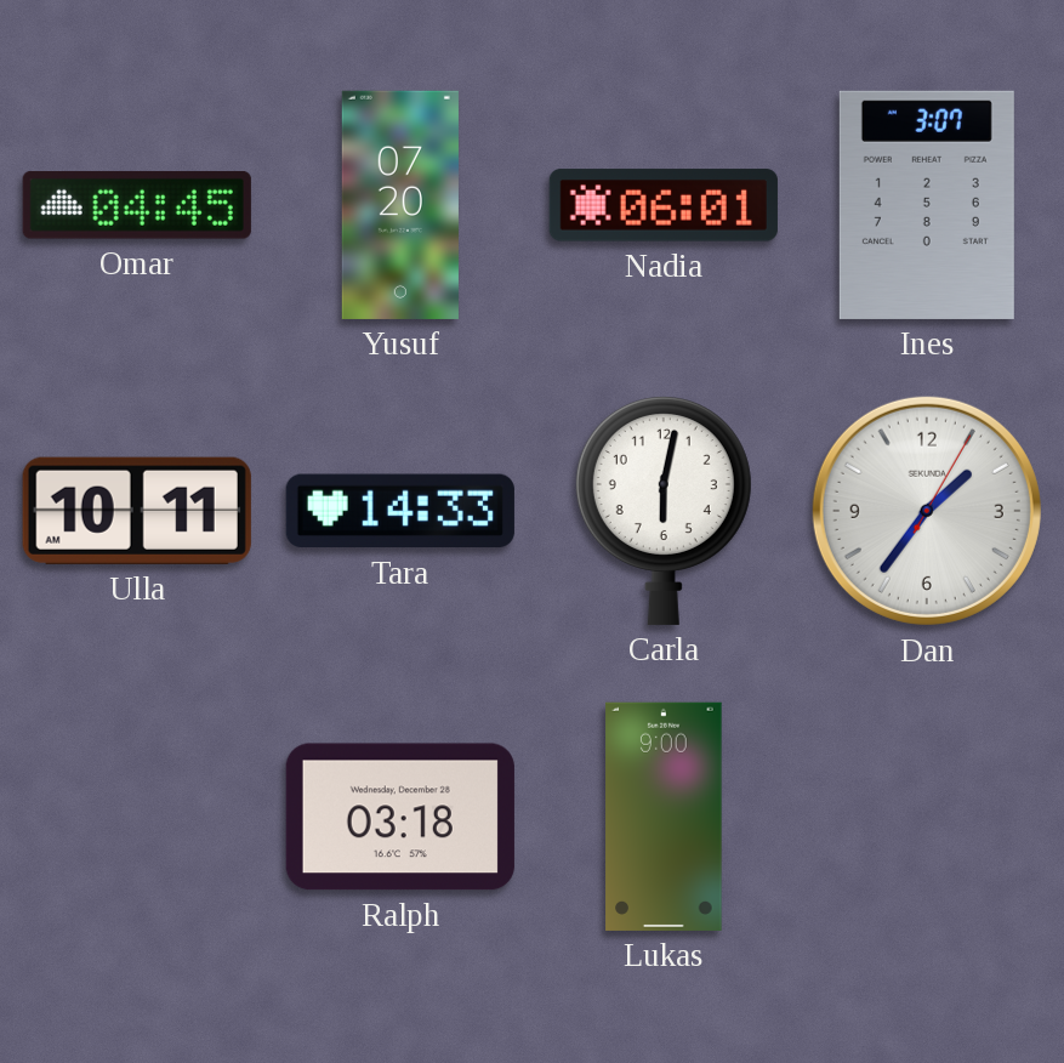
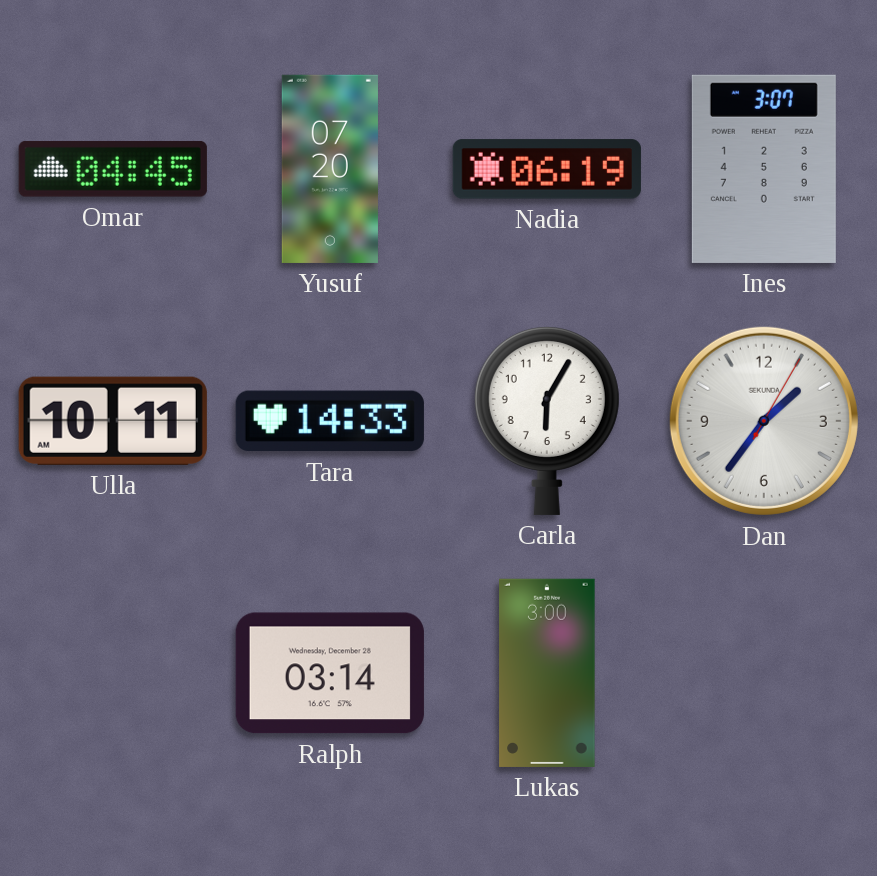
Nadia: 06:01 -> 06:19 (547, 169)
Carla: 6:02 -> 6:05 (547, 420)
Ralph: 03:18 -> 03:14 (330, 673)
Lukas: 9:00 -> 3:00 (547, 673)
